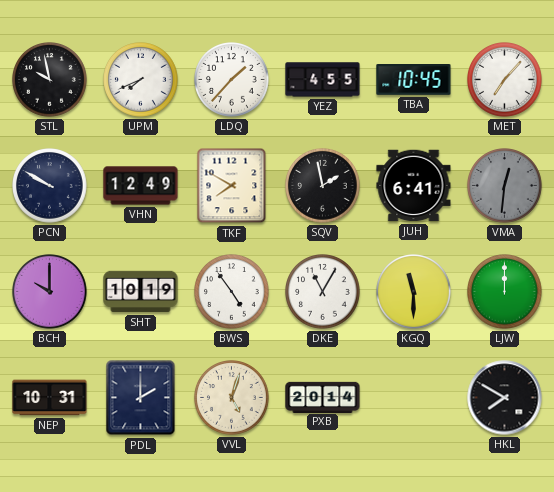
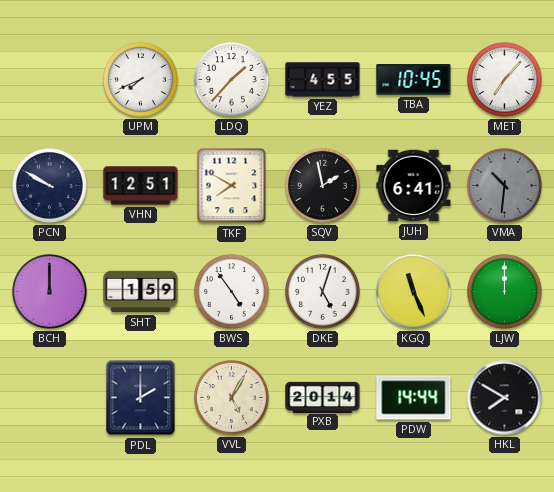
STL: 9:58 -> none (50, 80)
VHN: 12:49 -> 12:51 (141, 186)
VMA: 12:31 -> 10:31 (505, 186)
BCH: 10:00 -> 12:00 (50, 292)
SHT: 10:19 -> 1:59 (141, 292)
DKE: 11:05 -> 5:03 (323, 292)
KGQ: 11:30 -> 11:26 (414, 292)
NEP: 10:31 -> none (50, 398)
VVL: 5:03 -> 5:05 (232, 398)
PDW: none -> 14:44 (414, 398)
